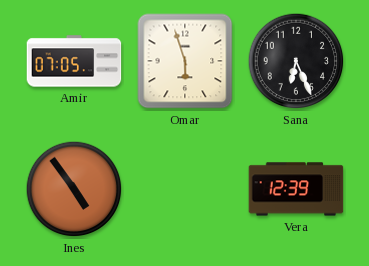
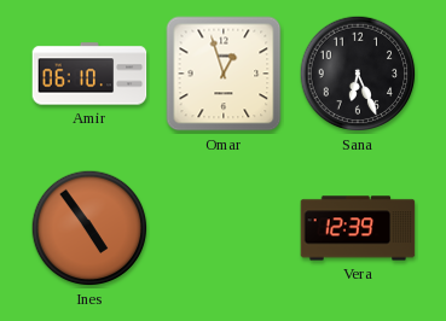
Amir: 07:05 -> 06:10 (89, 74)
Omar: 5:57 -> 12:57 (224, 74)
